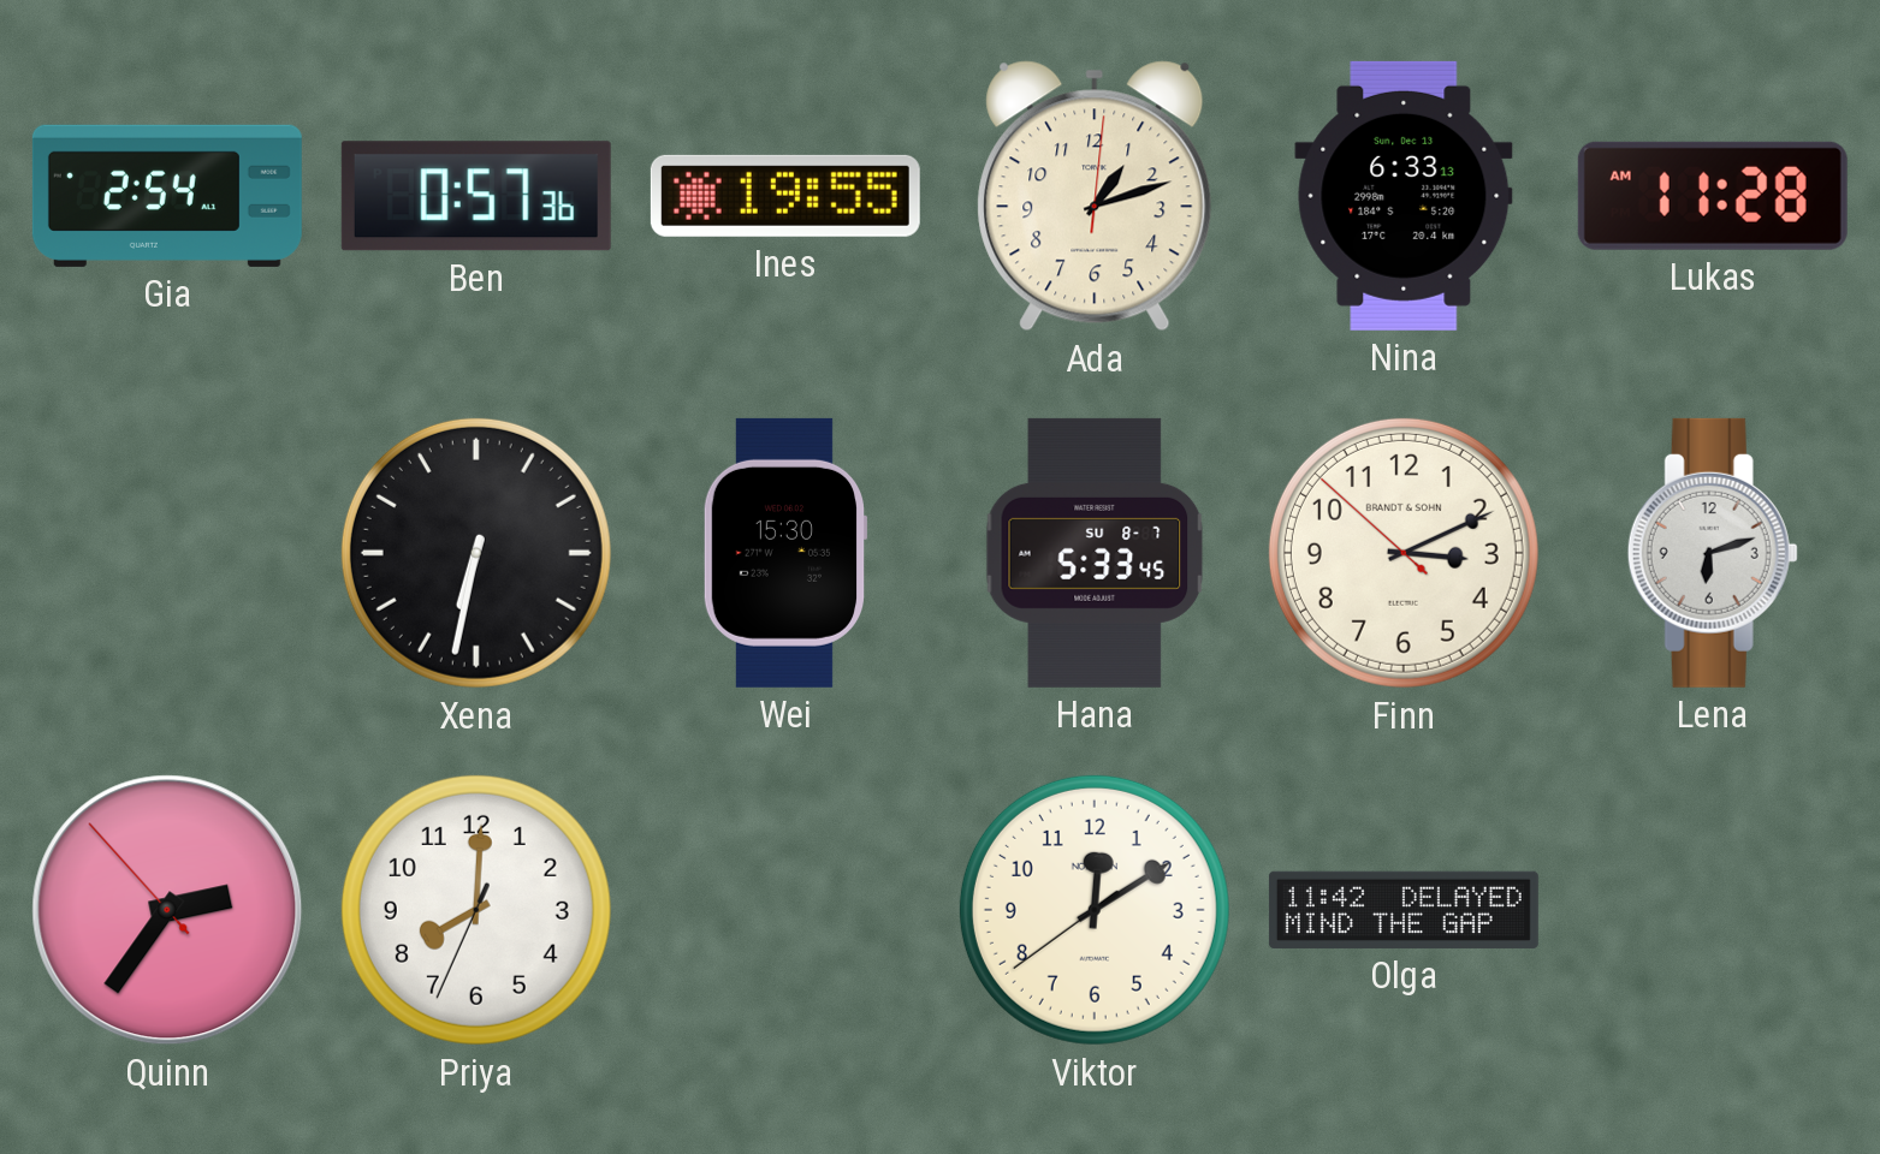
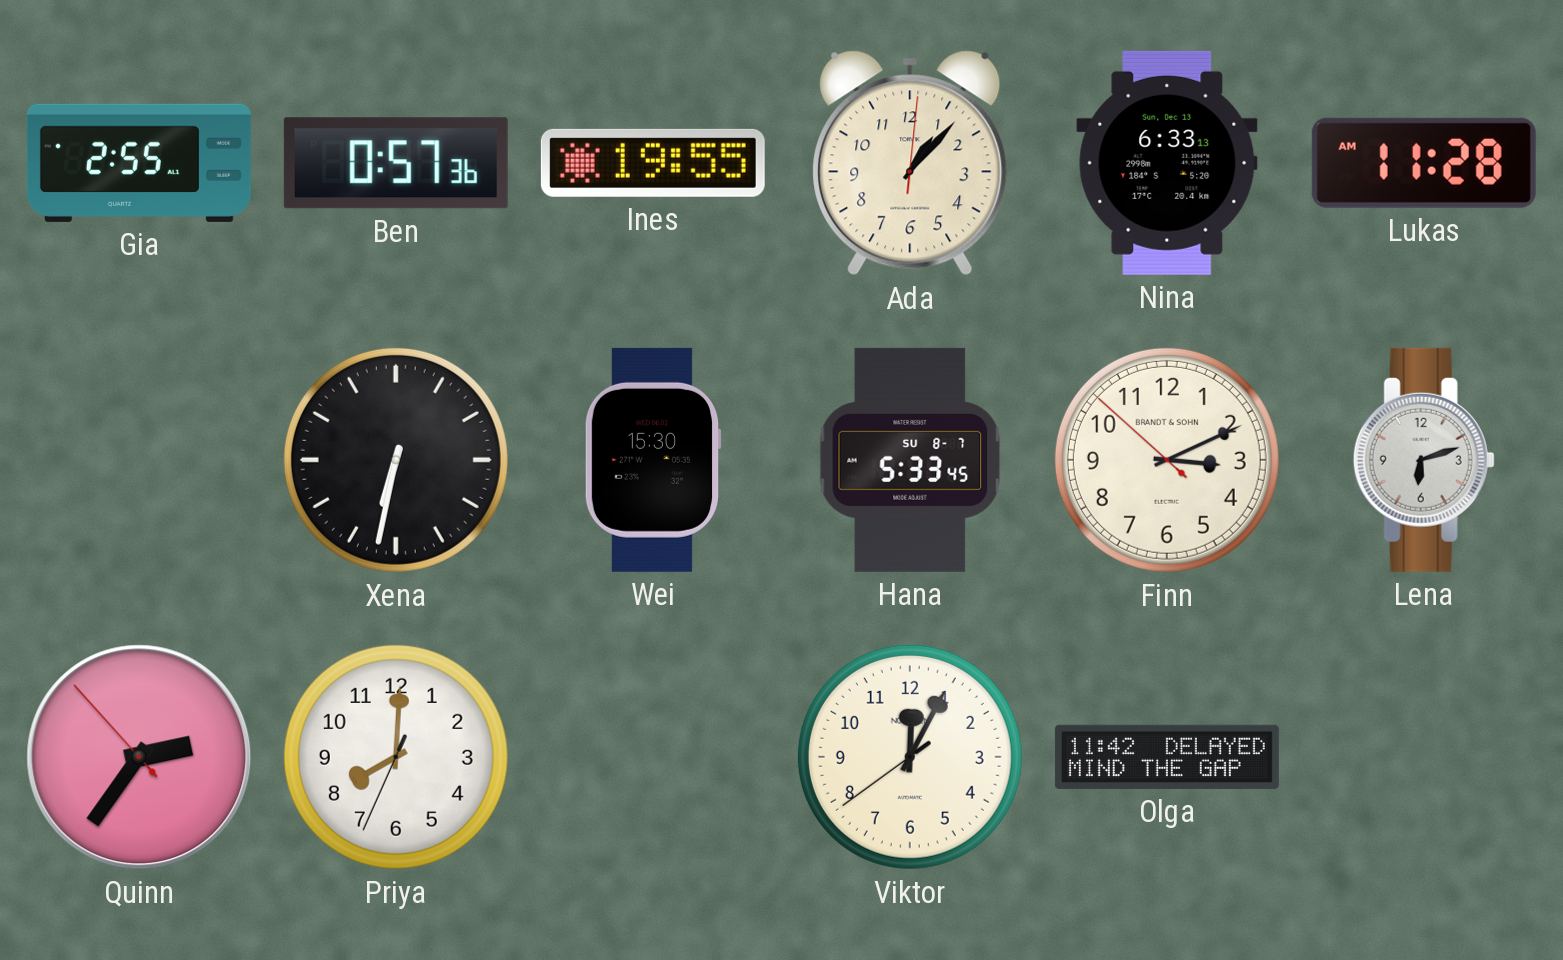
Gia: 2:54 -> 2:55 (139, 163)
Ada: 1:12 -> 1:07 (910, 163)
Viktor: 12:09 -> 12:04 (910, 757)
